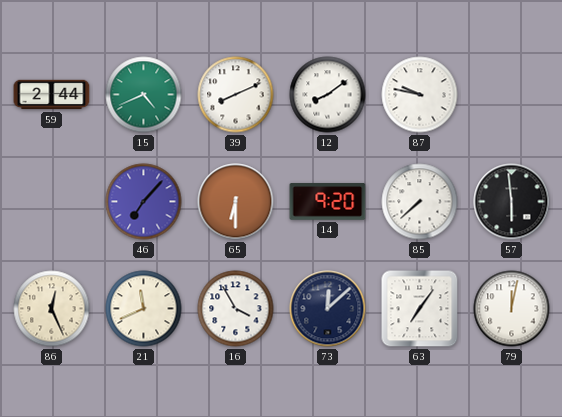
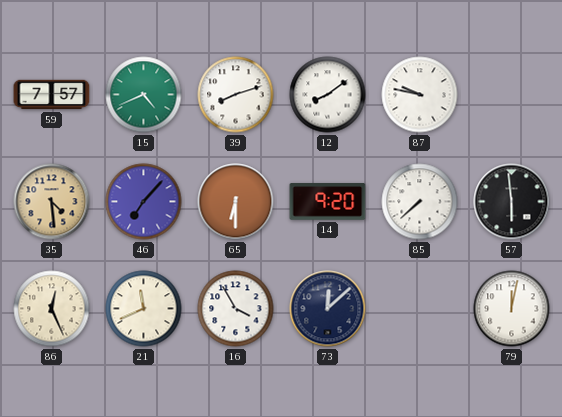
59: 2:44 -> 7:57 (52, 95)
39: 8:11 -> 8:12 (236, 95)
35: none -> 4:29 (52, 202)
63: 7:06 -> none (420, 309)
